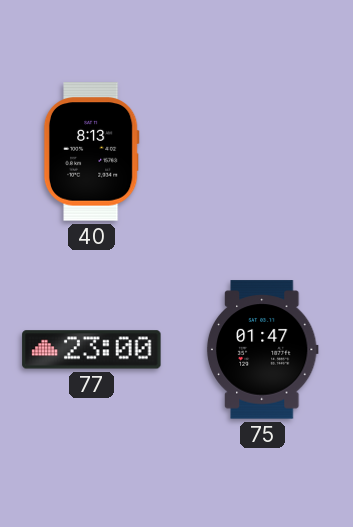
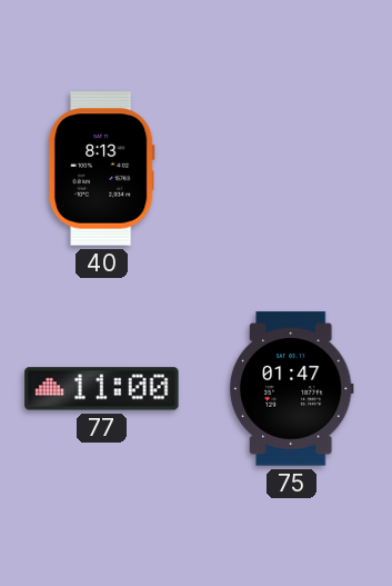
77: 23:00 -> 11:00 (102, 389)
